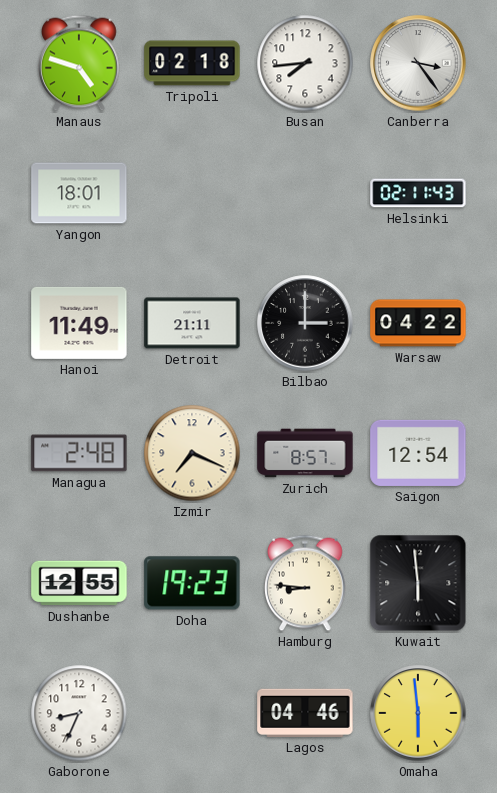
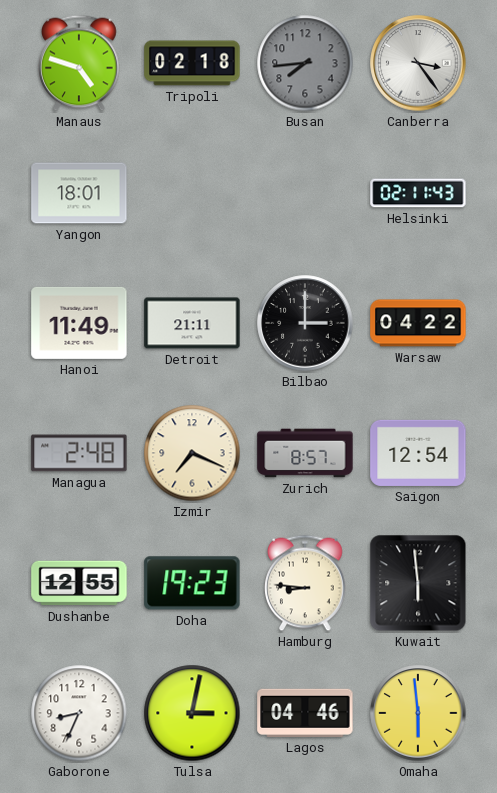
Busan dial: white -> grey (305, 63)
Tulsa: none -> 3:02 (192, 713)
